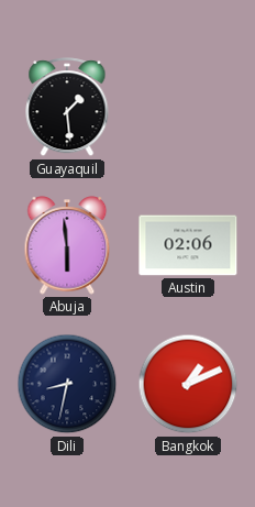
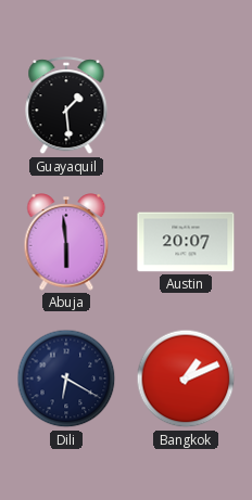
Austin: 02:06 -> 20:07 (186, 242)
Dili: 8:32 -> 6:20 (66, 379)
